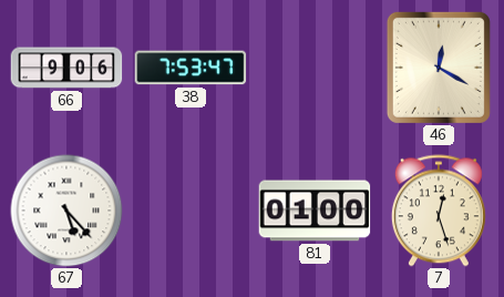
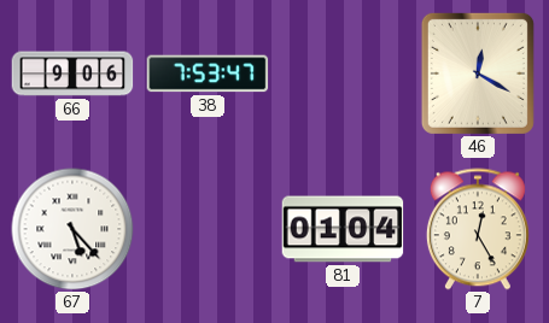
81: 01:00 -> 01:04 (343, 229)
7: 12:27 -> 12:25 (478, 229)
